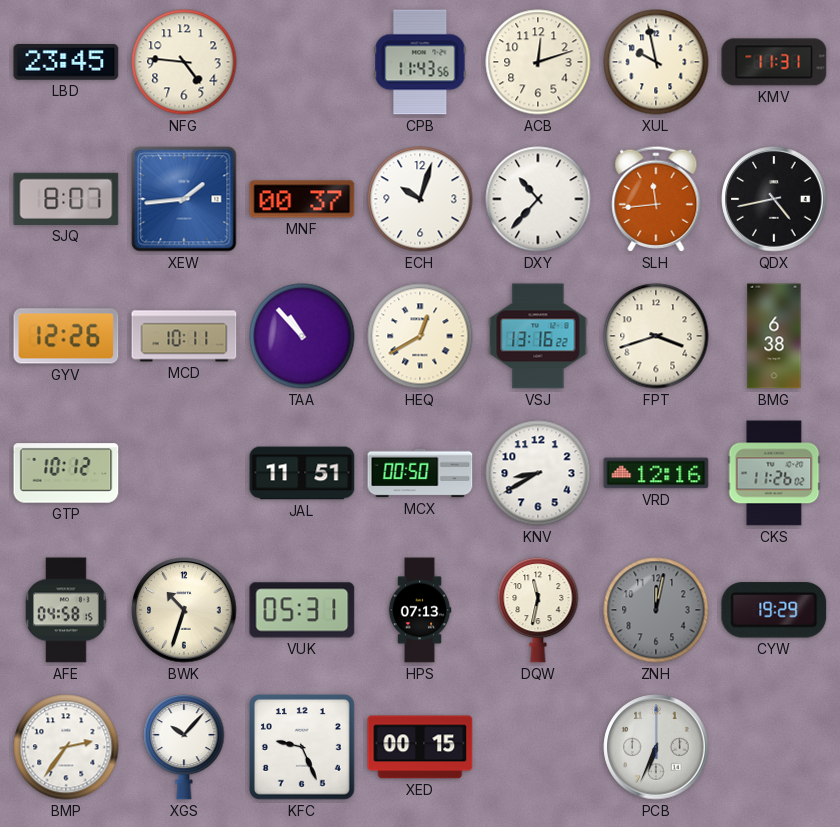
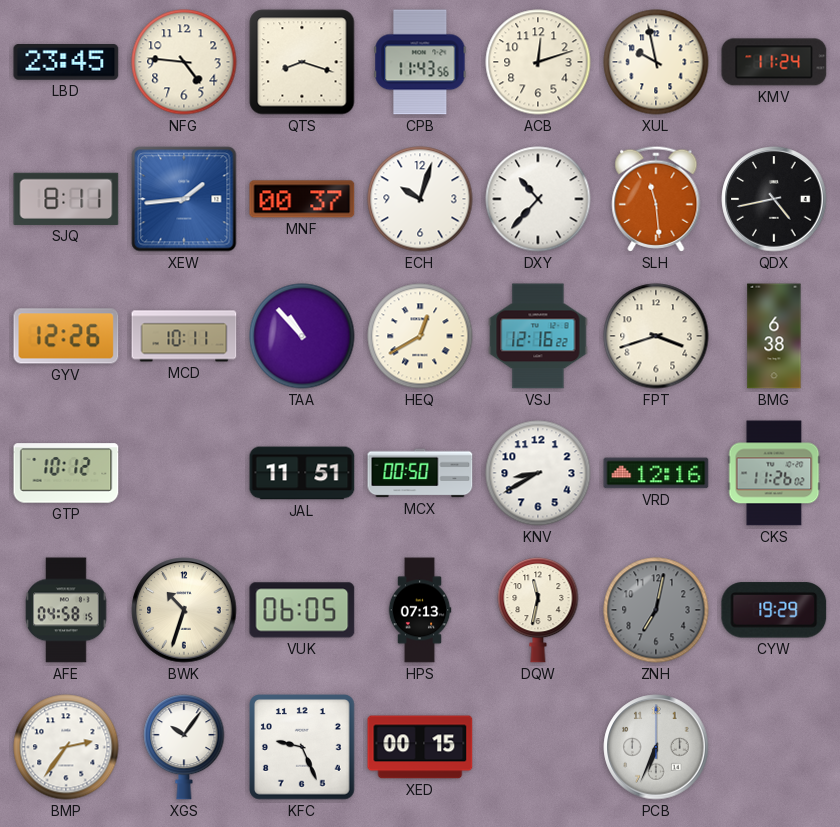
QTS: none -> 8:18 (302, 62)
KMV: 11:31 -> 11:24 (774, 62)
SJQ: 8:07 -> 8:11 (66, 199)
SLH: 11:44 -> 11:29 (656, 199)
VSJ: 13:16 -> 12:16 (538, 336)
VUK: 05:31 -> 06:05 (302, 610)
ZNH: 12:02 -> 7:02 (656, 610)
XGS: 10:07 -> 10:06 (184, 747)
